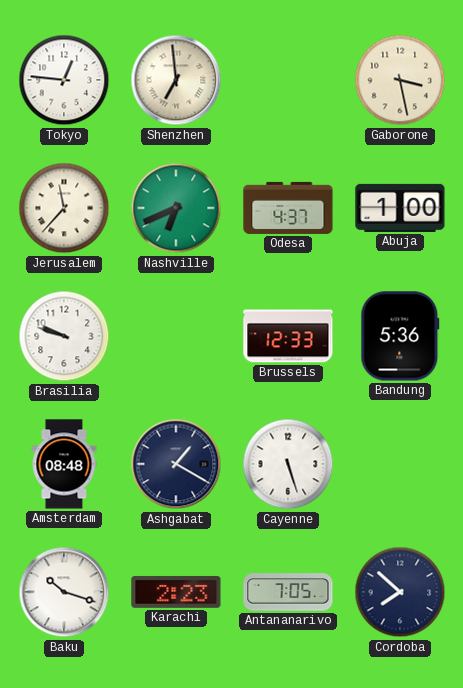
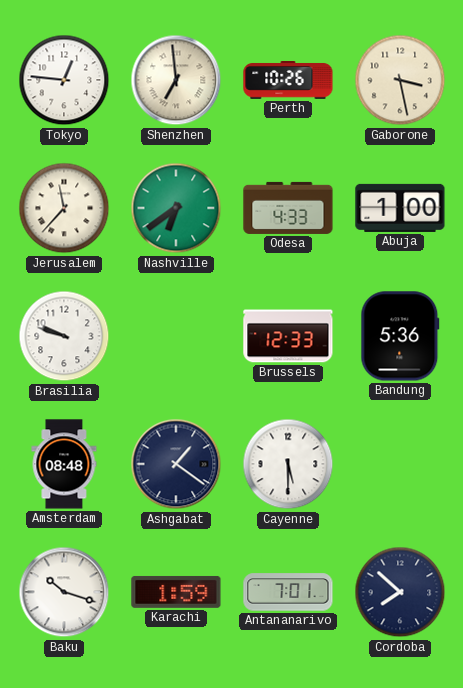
Perth: none -> 10:26 (288, 81)
Nashville: 6:41 -> 6:39 (176, 208)
Odesa: 4:37 -> 4:33 (288, 208)
Ashgabat: 1:20 -> 1:21 (176, 464)
Cayenne: 5:27 -> 5:30 (288, 464)
Karachi: 2:23 -> 1:59 (176, 592)
Antananarivo: 7:05 -> 7:01 (288, 592)
